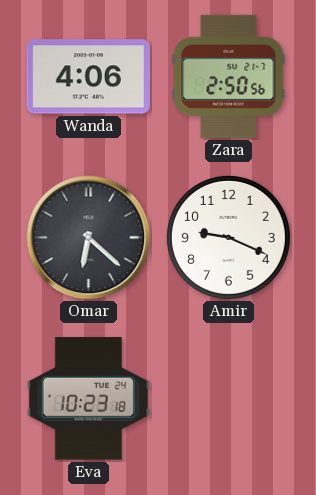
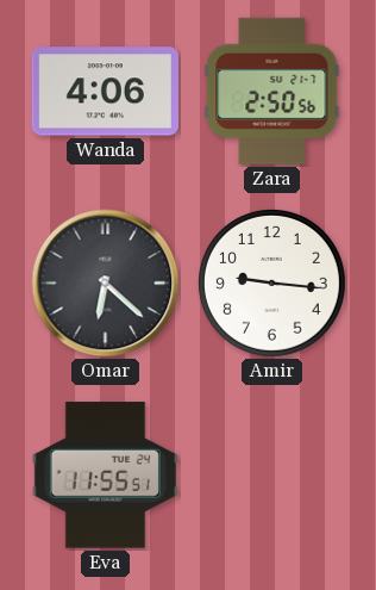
Amir: 9:19 -> 9:16 (271, 282)
Eva: 10:23 -> 11:55 (105, 476)
